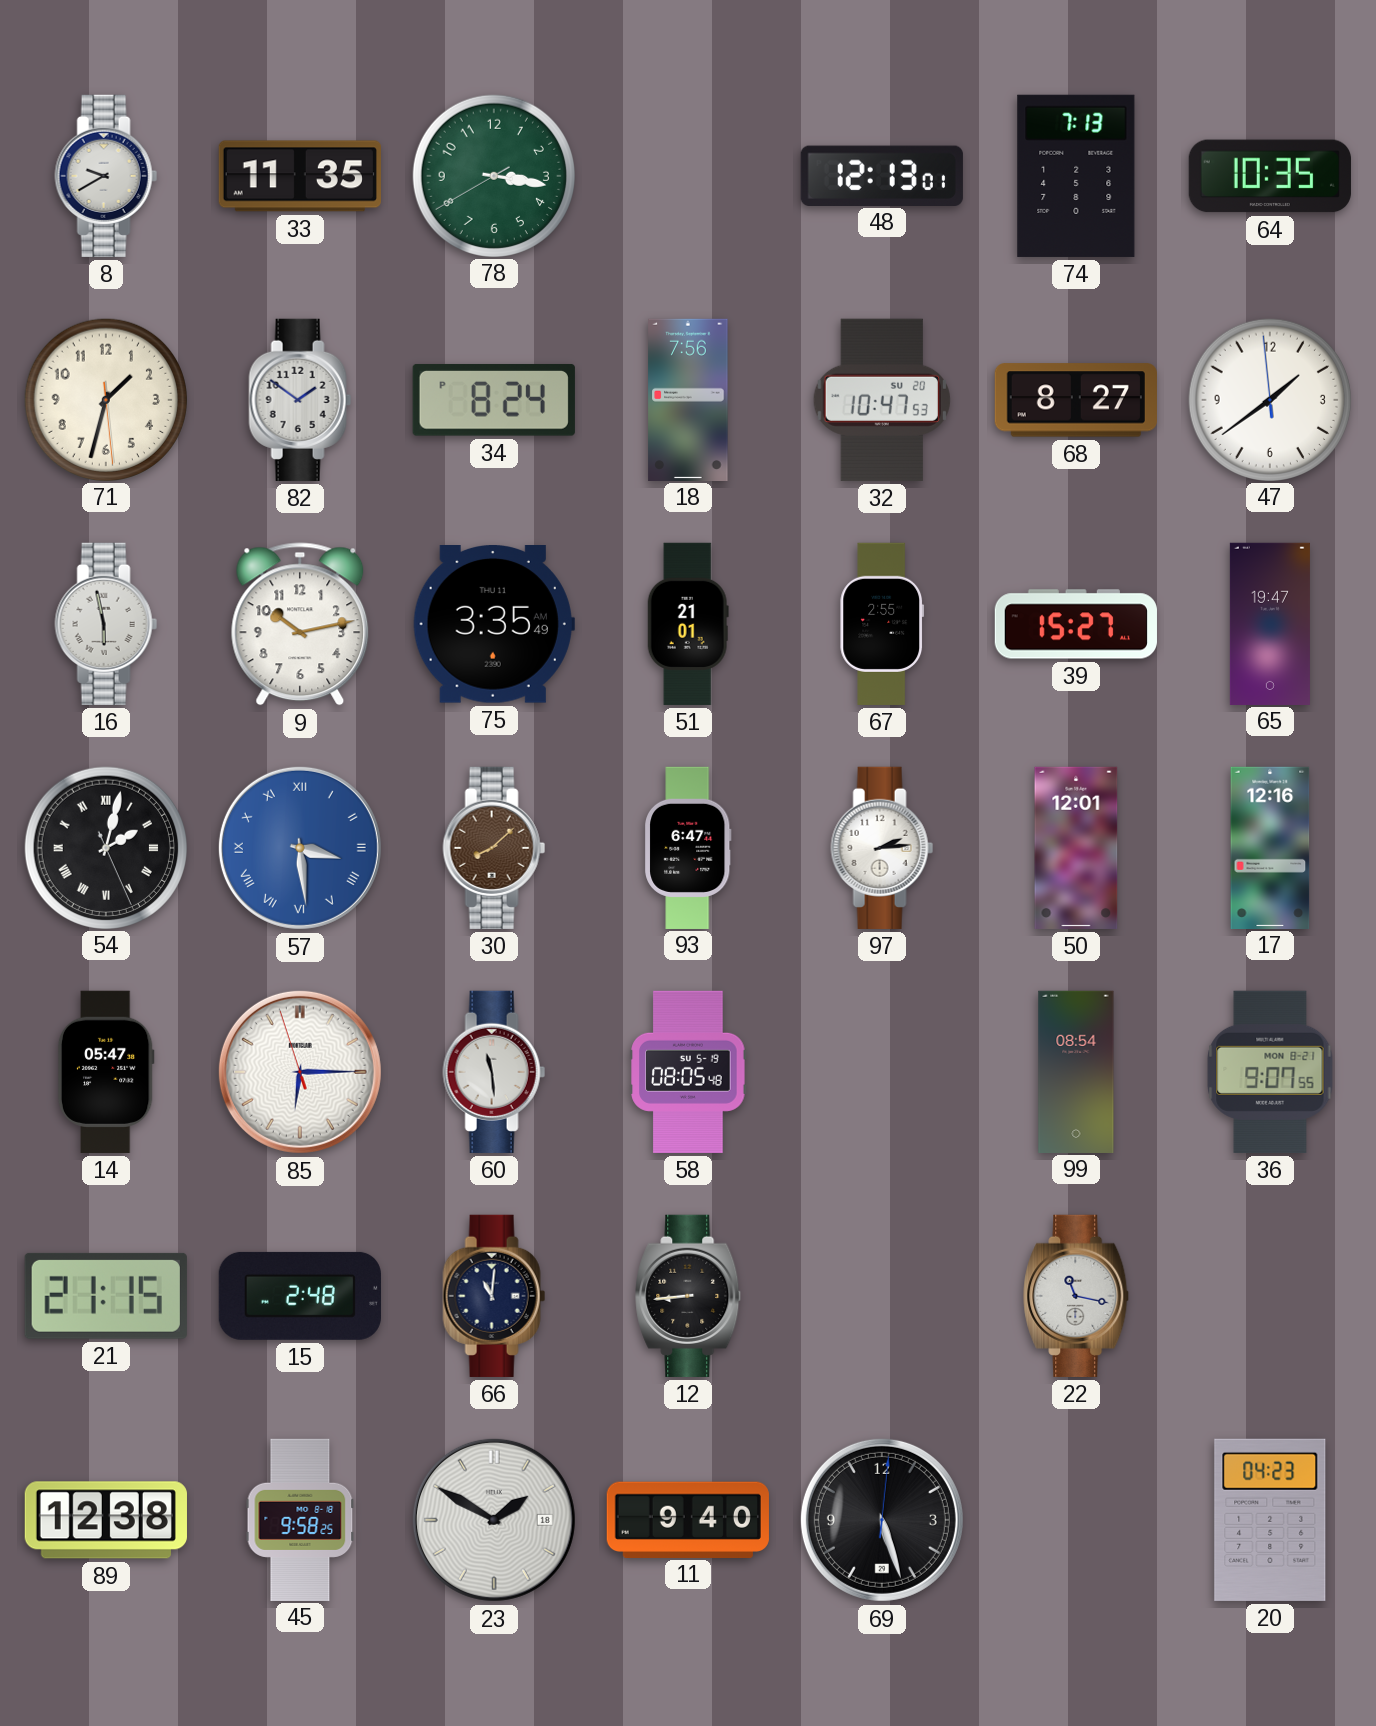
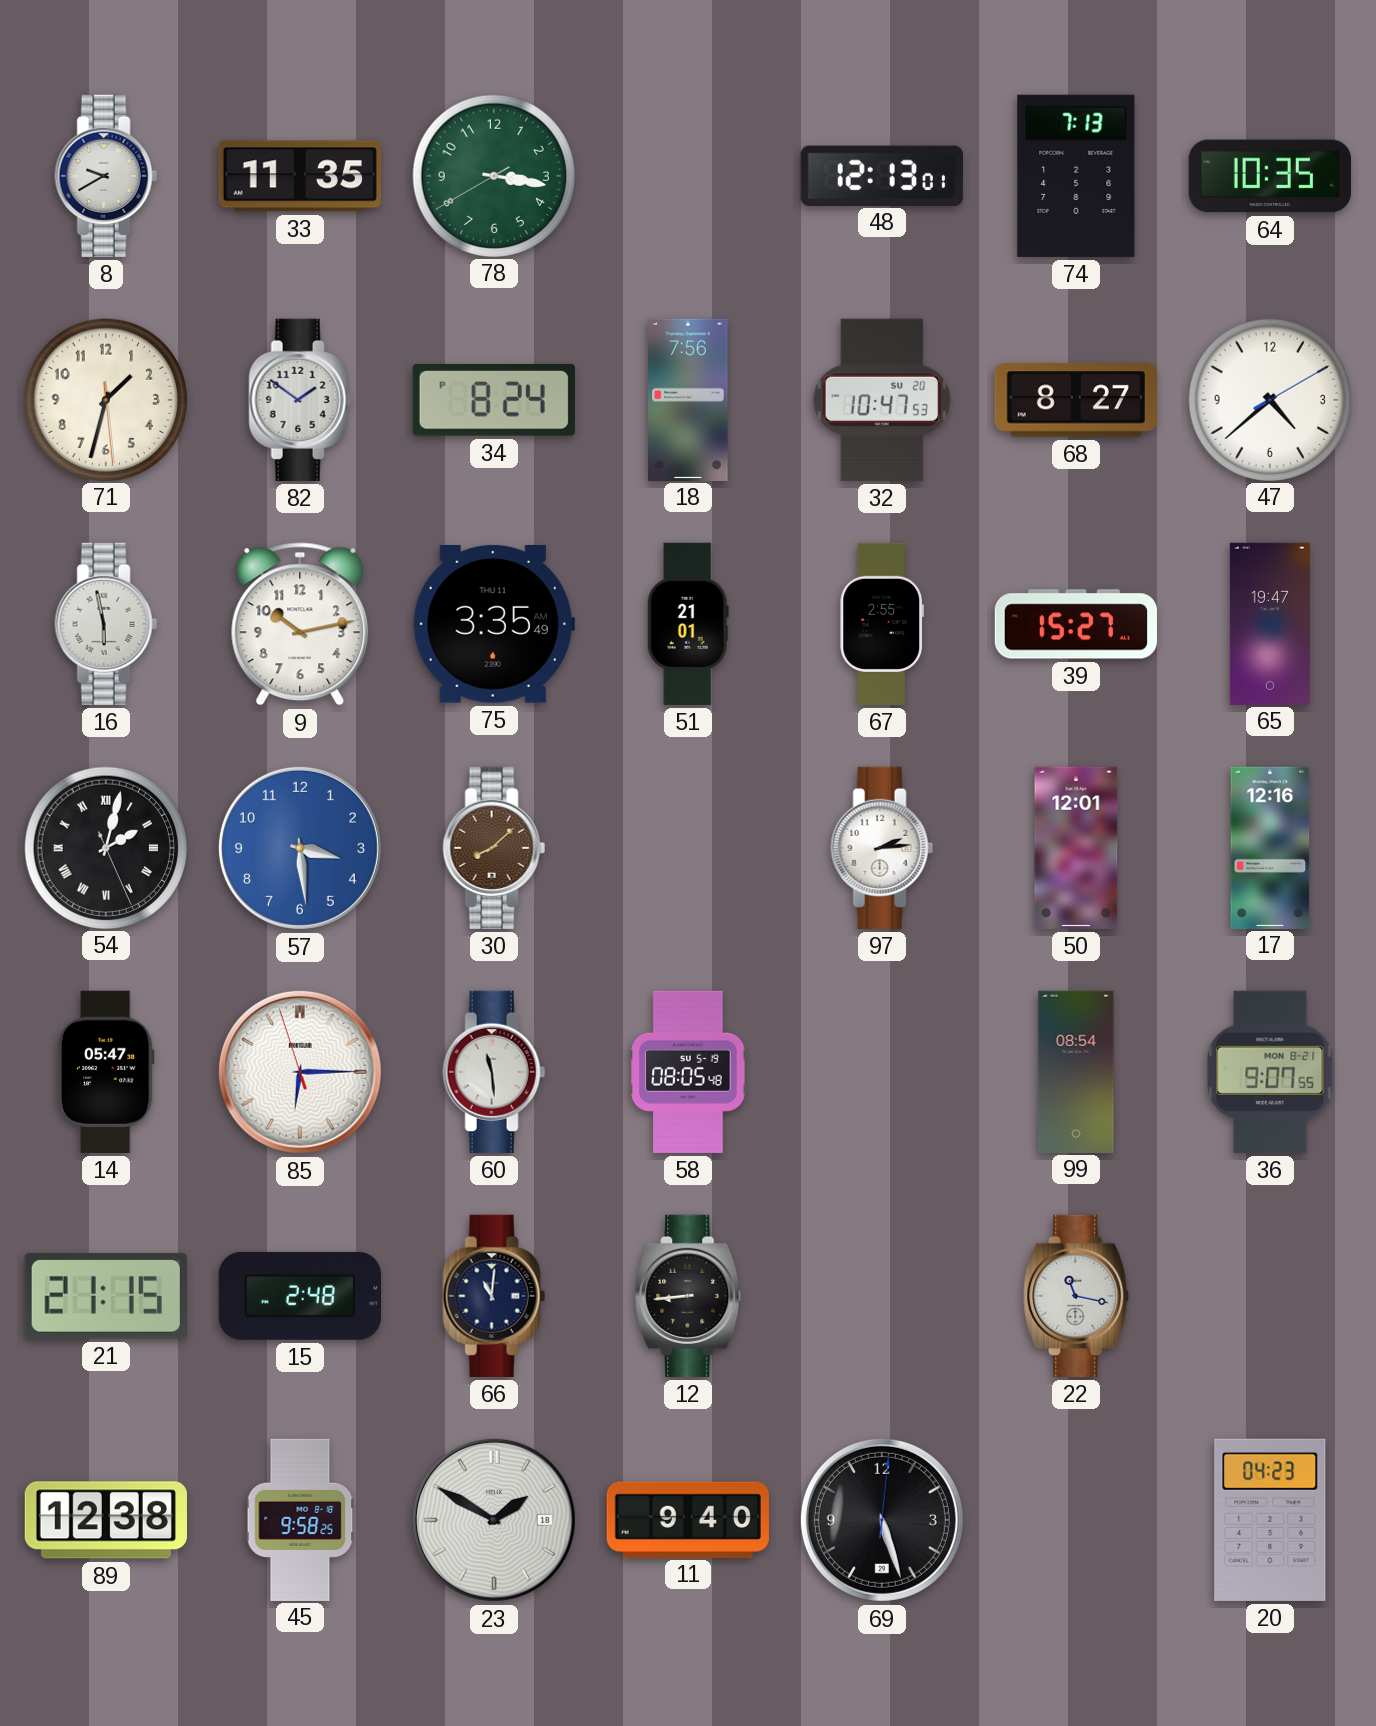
47: 1:38 -> 4:38 (1269, 399)
57 numerals: Roman -> Arabic (300, 848)
93: 6:47 -> none (689, 847)
